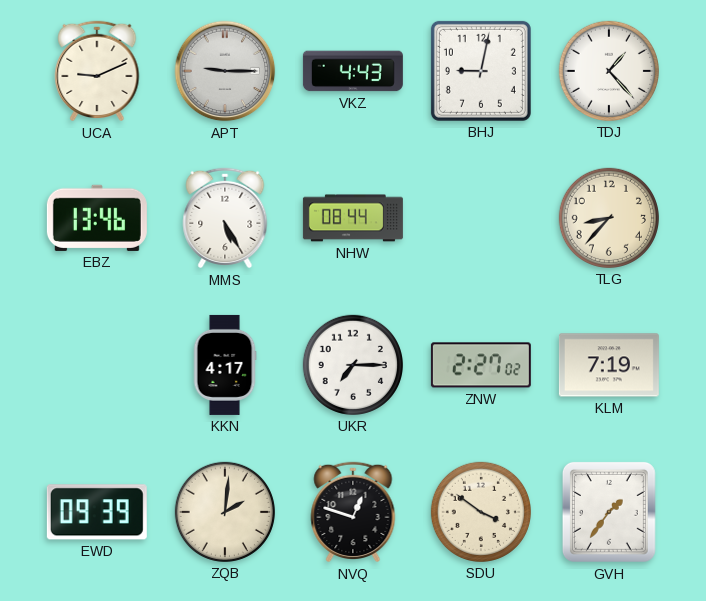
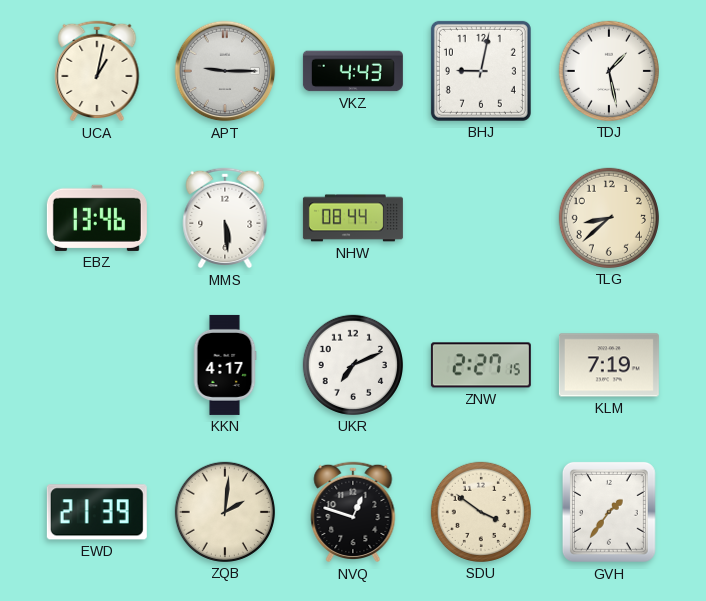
UCA: 9:11 -> 1:02 (97, 71)
TDJ: 1:23 -> 1:28 (609, 71)
MMS: 5:25 -> 5:29 (225, 218)
TLG: 8:37 -> 8:38 (609, 218)
UKR: 7:15 -> 7:11 (353, 365)
ZNW: 2:27:02 -> 2:27:15 (481, 365)
EWD: 09:39 -> 21:39 (97, 512)
